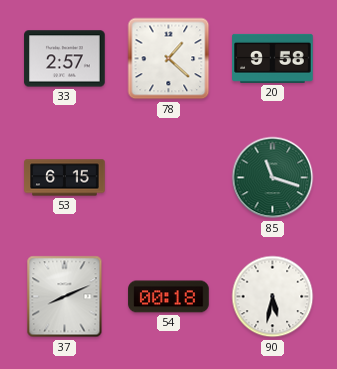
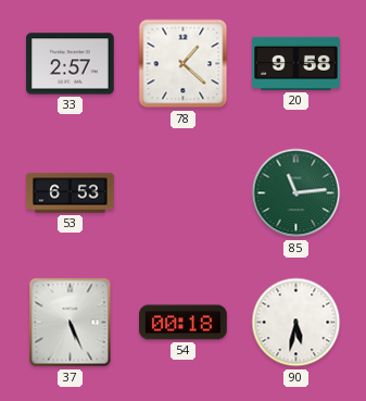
53: 6:15 -> 6:53 (71, 193)
85: 11:18 -> 11:14 (296, 193)
37: 8:11 -> 5:26 (71, 323)
